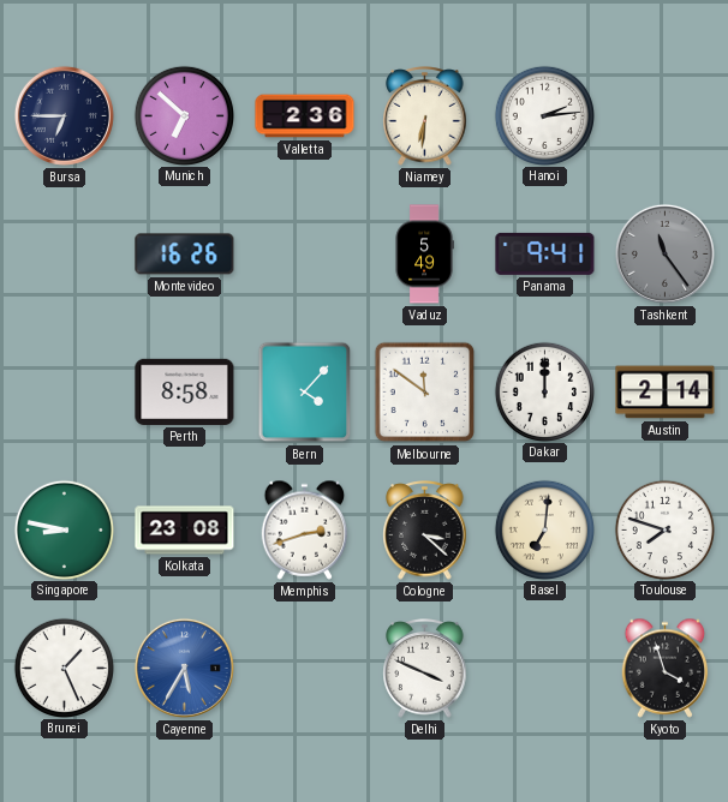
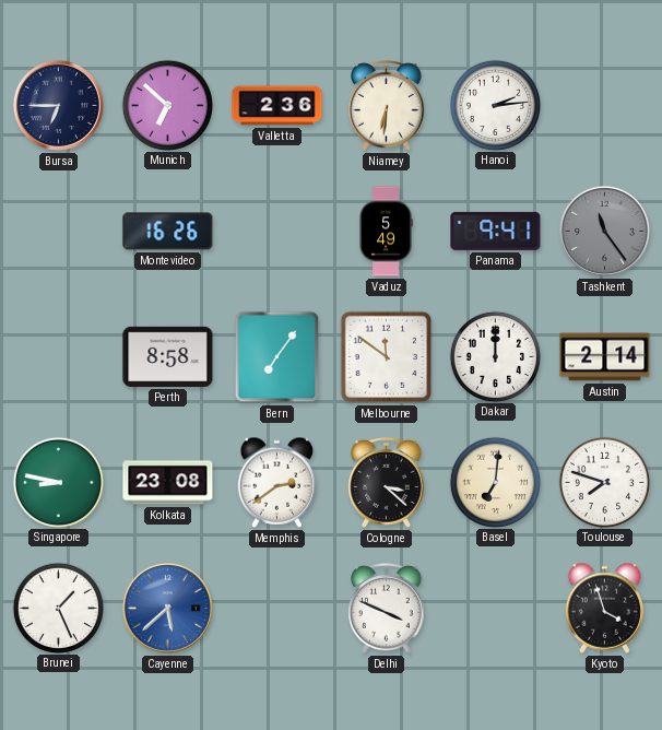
Bern: 4:07 -> 7:06 (277, 357)
Memphis: 2:42 -> 2:39 (277, 482)
Cayenne: 5:35 -> 5:38 (167, 608)
